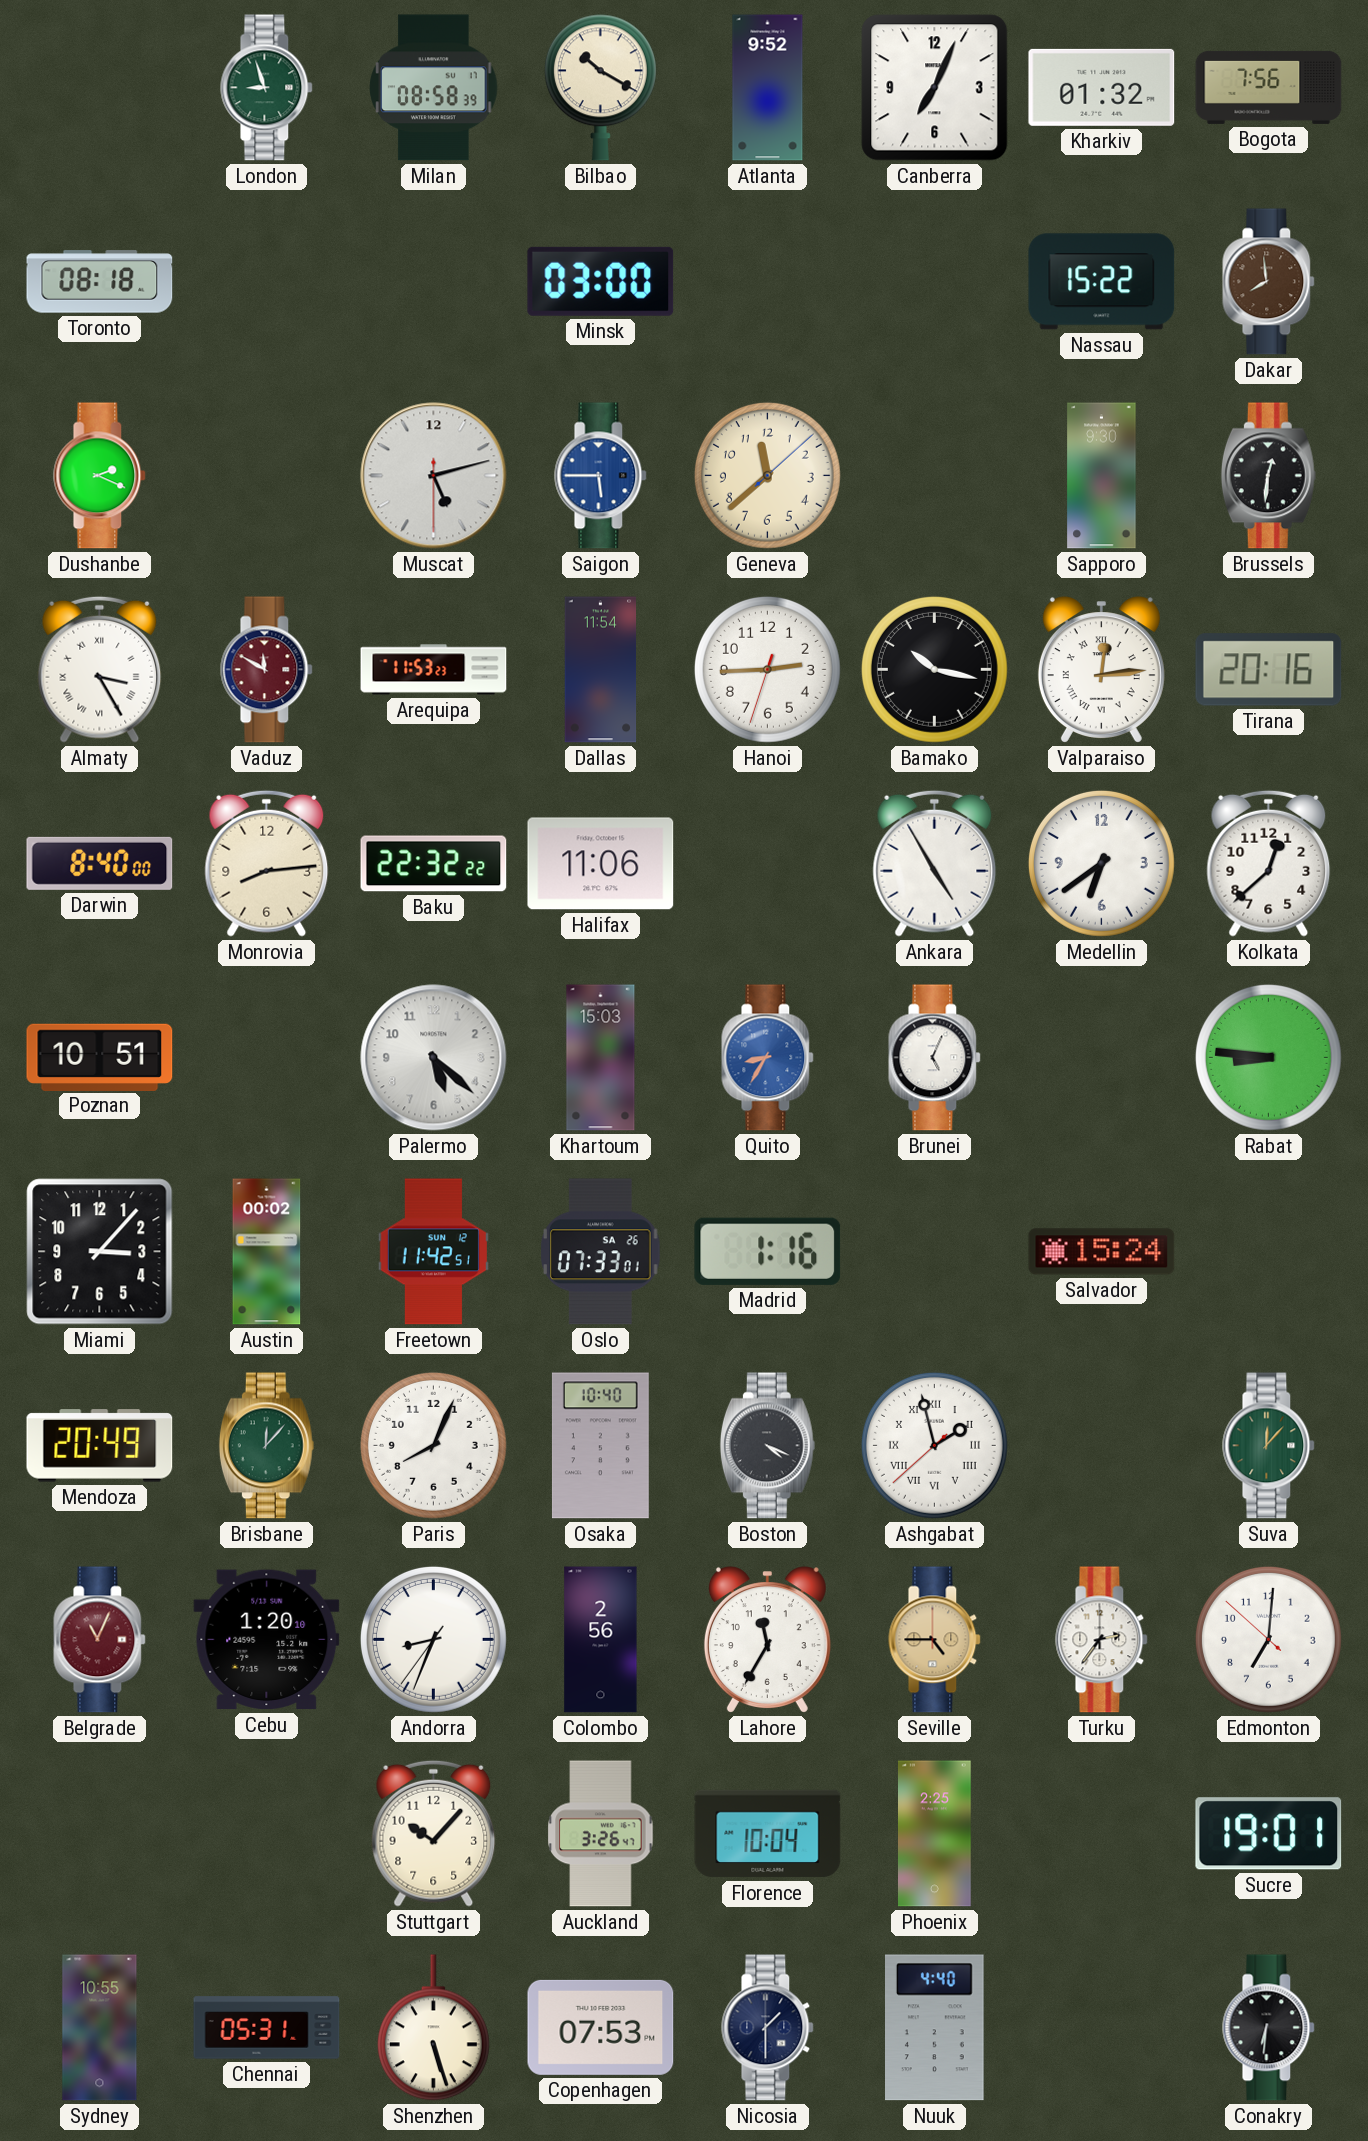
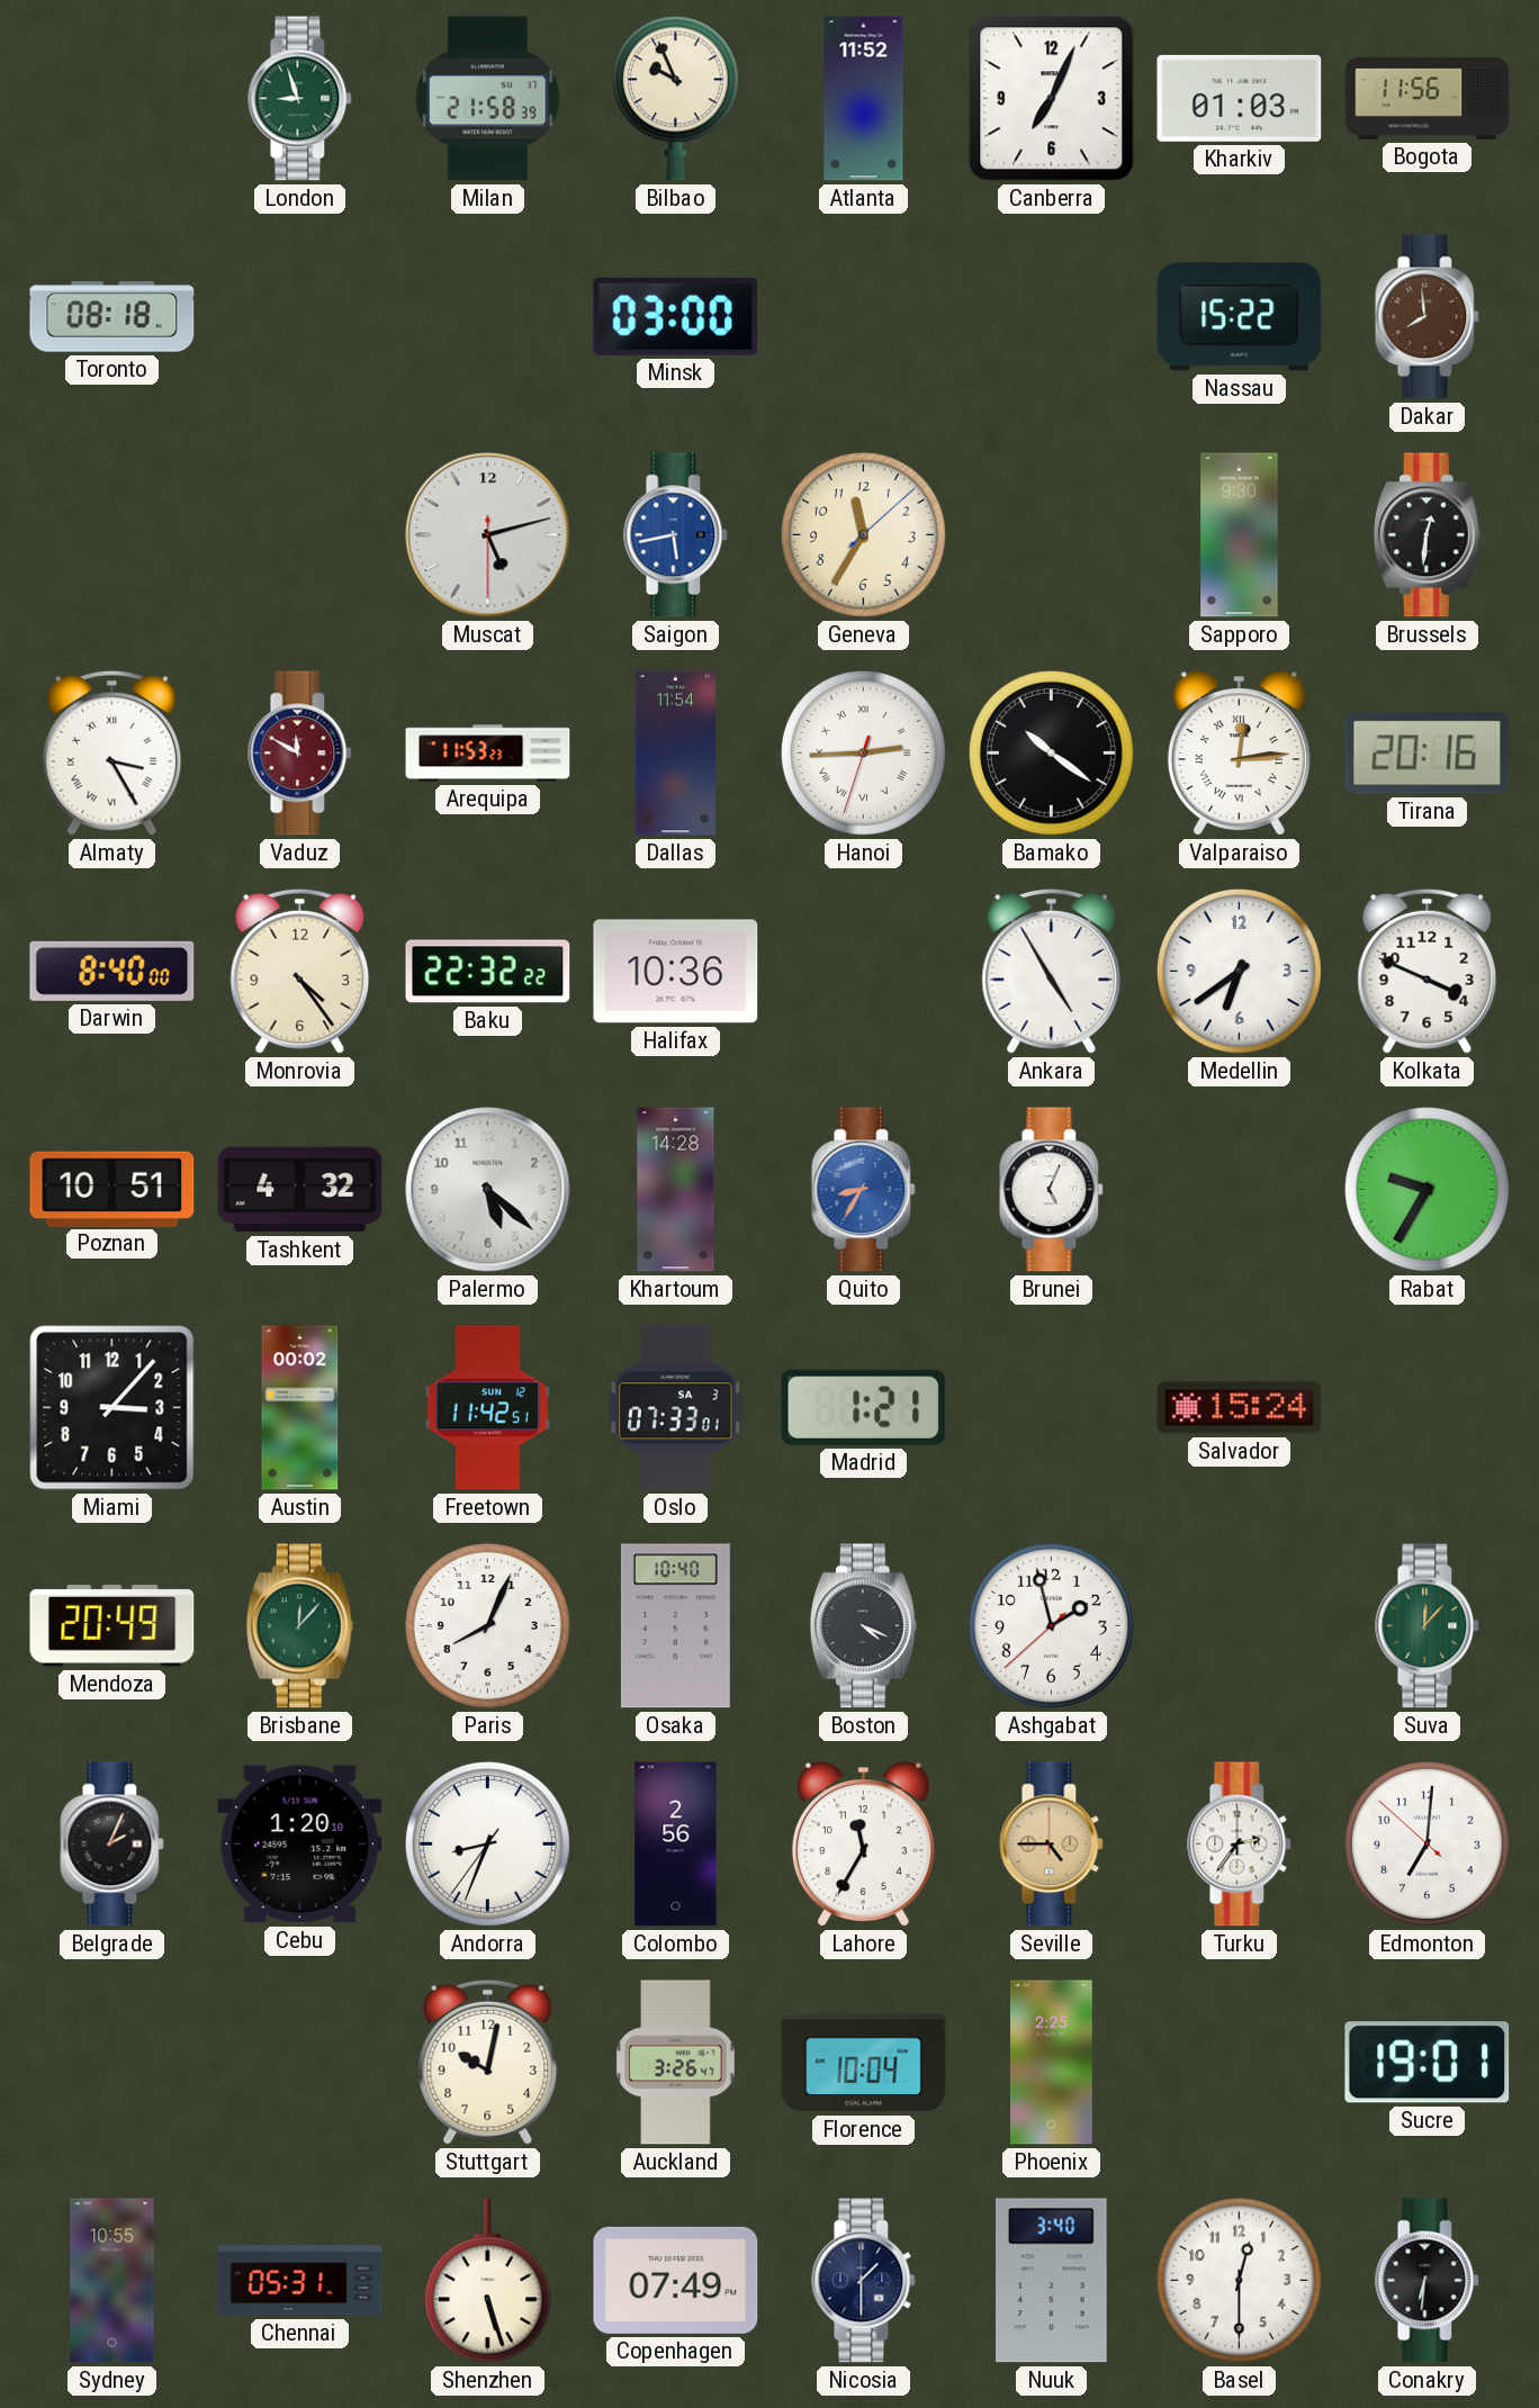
Milan: 08:58 -> 21:58 (488, 99)
Bilbao: 10:20 -> 9:56 (675, 99)
Atlanta: 9:52 -> 11:52 (864, 99)
Kharkiv: 01:32 -> 01:03 (1240, 98)
Bogota: 7:56 -> 11:56 (1428, 98)
Dushanbe: 2:19 -> none (100, 476)
Saigon: 5:45 -> 5:43 (676, 535)
Geneva: 11:38 -> 11:35 (863, 534)
Hanoi numerals: Arabic -> Roman (863, 752)
Bamako: 10:17 -> 10:21 (1051, 752)
Monrovia: 8:14 -> 4:24 (300, 971)
Halifax: 11:06 -> 10:36 (676, 972)
Kolkata: 12:38 -> 3:49 (1428, 971)
Tashkent: none -> 4:32 (300, 1190)
Khartoum: 15:03 -> 14:28 (676, 1190)
Rabat: 8:46 -> 9:35 (1426, 1189)
Oslo date: SA 26 -> SA 3 (676, 1408)
Madrid: 1:16 -> 1:21 (864, 1407)
Ashgabat numerals: Roman -> Arabic (1051, 1625)
Belgrade: 11:04 -> 2:04 (112, 1845)
Belgrade dial: burgundy -> black (112, 1845)
Stuttgart: 10:07 -> 10:02 (488, 2062)
Copenhagen: 07:53 -> 07:49 (676, 2280)
Nuuk: 4:40 -> 3:40 (1052, 2281)
Basel: none -> 12:30 (1239, 2280)
